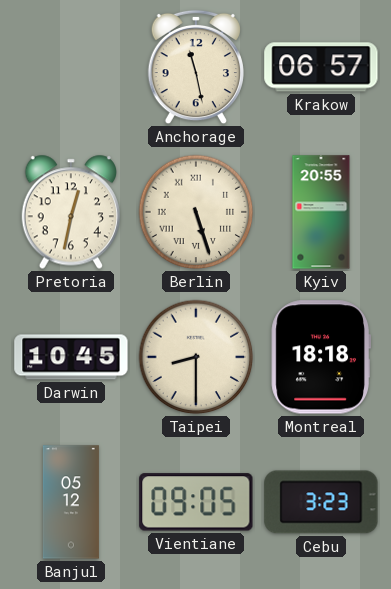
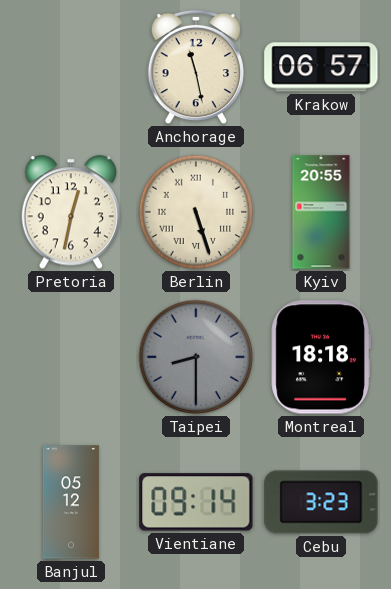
Darwin: 10:45 -> none (71, 357)
Taipei dial: cream -> grey (196, 357)
Vientiane: 09:05 -> 09:14 (196, 502)
